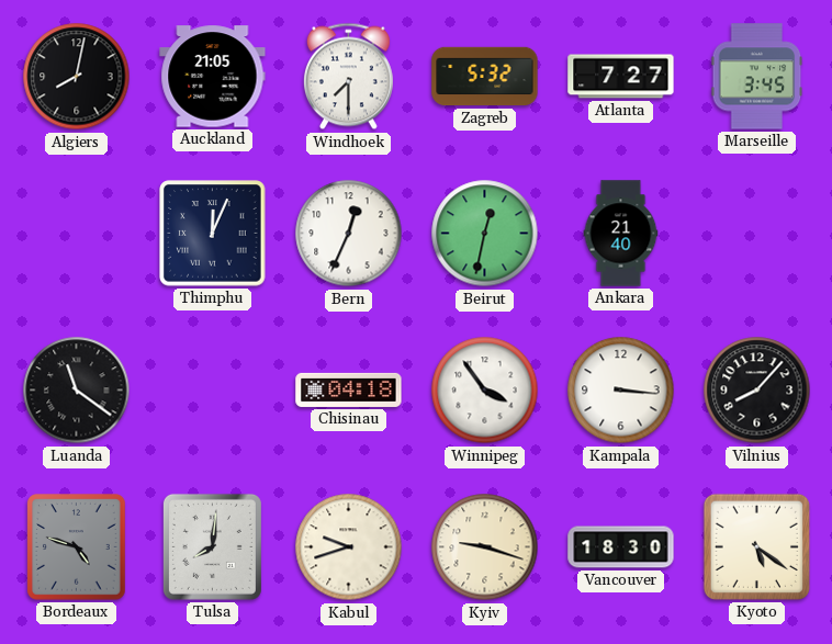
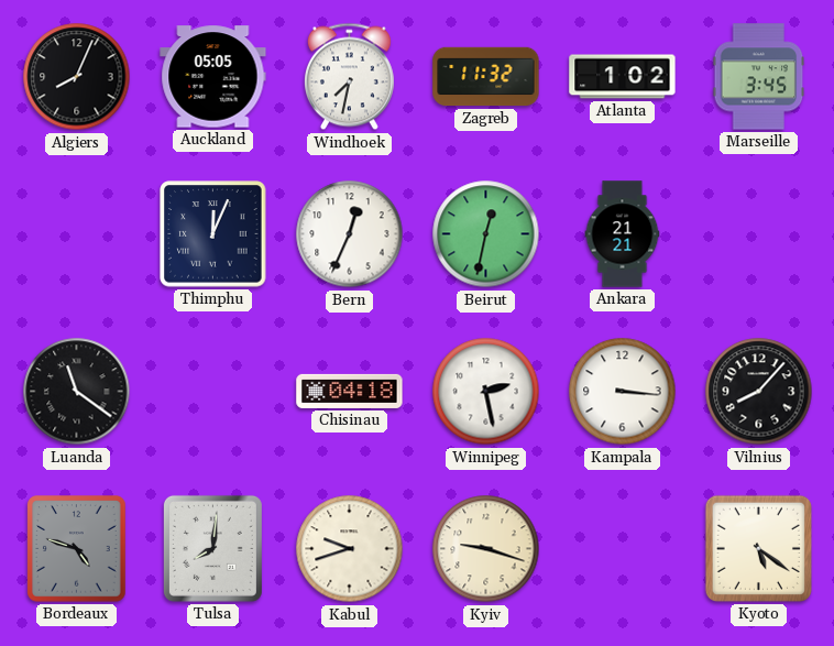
Algiers: 8:02 -> 8:04 (77, 77)
Auckland: 21:05 -> 05:05 (213, 77)
Windhoek: 7:30 -> 7:32 (349, 77)
Zagreb: 5:32 -> 11:32 (486, 77)
Atlanta: 7:27 -> 1:02 (623, 77)
Ankara: 21:40 -> 21:21 (623, 234)
Winnipeg: 3:54 -> 2:28 (486, 392)
Vancouver: 18:30 -> none (621, 547)
